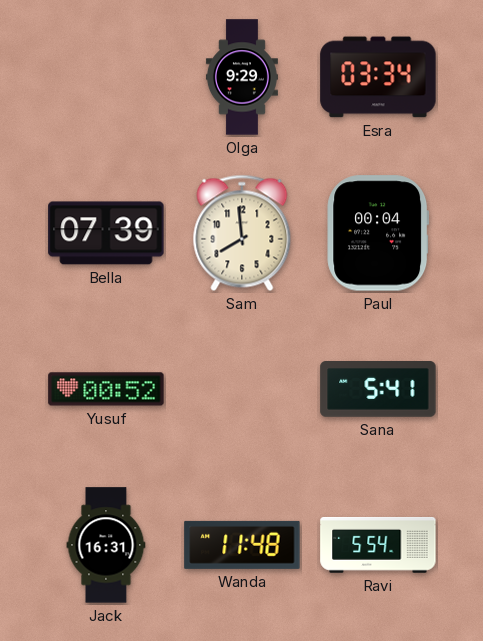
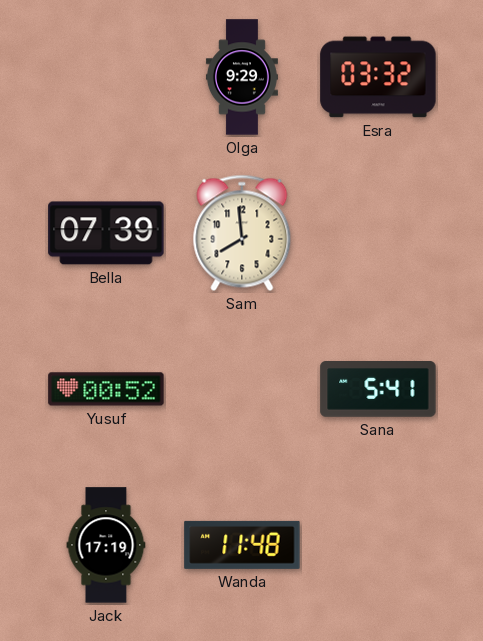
Esra: 03:34 -> 03:32 (378, 77)
Paul: 00:04 -> none (378, 233)
Jack: 16:31 -> 17:19 (106, 545)
Ravi: 5:54 -> none (378, 545)
